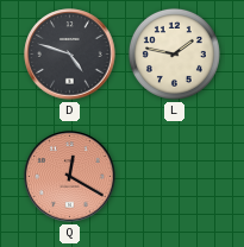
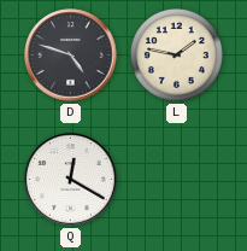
Q dial: salmon -> white (71, 180)
